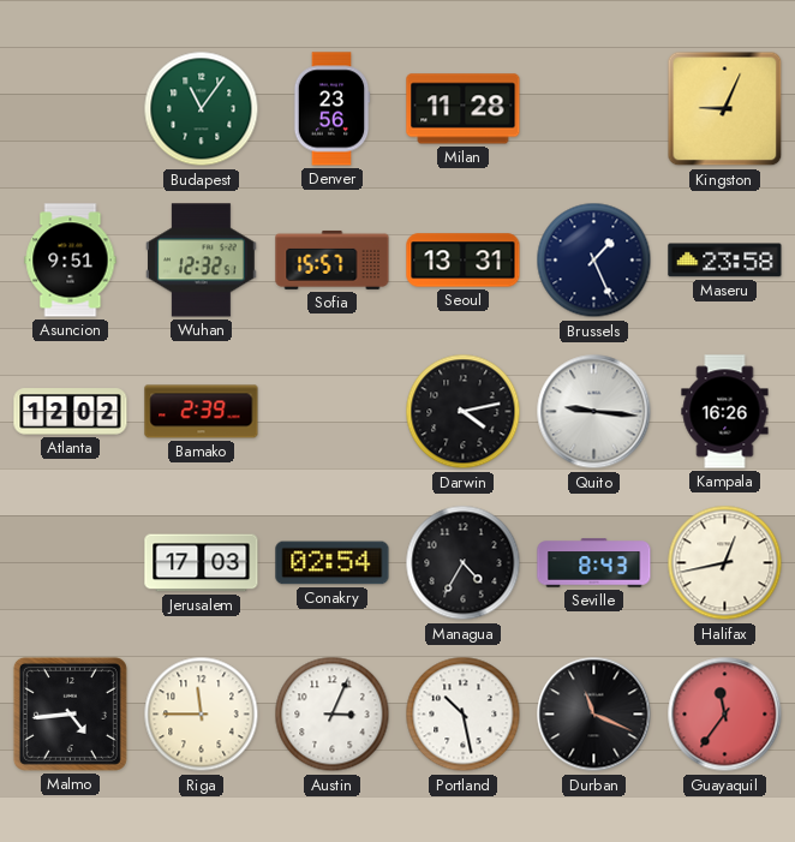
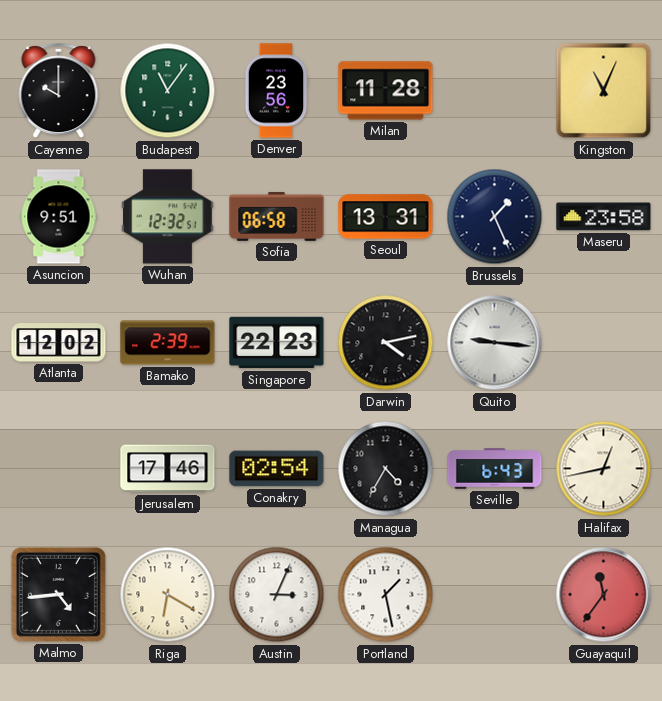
Cayenne: none -> 10:00 (59, 91)
Kingston: 9:04 -> 11:04 (604, 91)
Sofia: 15:57 -> 06:58 (277, 216)
Singapore: none -> 22:23 (277, 343)
Kampala: 16:26 -> none (725, 412)
Jerusalem: 17:03 -> 17:46 (168, 469)
Seville: 8:43 -> 6:43 (495, 469)
Riga: 11:45 -> 6:20 (168, 595)
Portland: 10:28 -> 1:28 (386, 595)
Durban: 11:19 -> none (594, 715)
